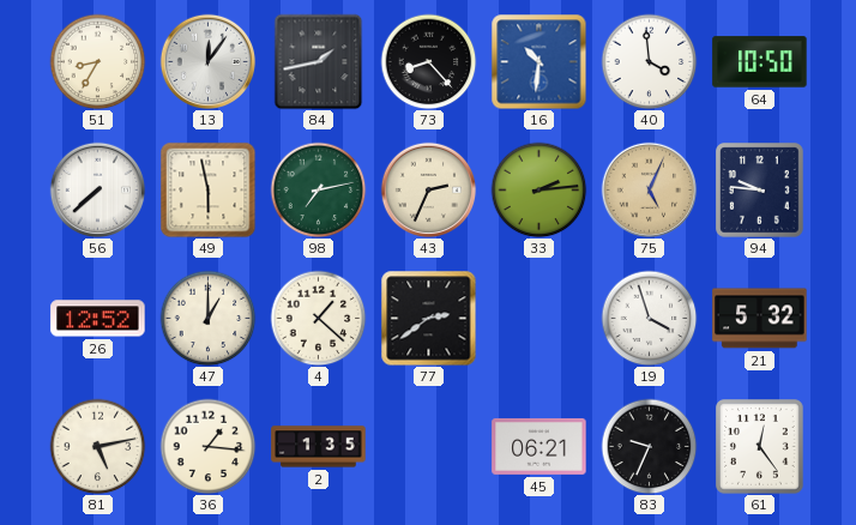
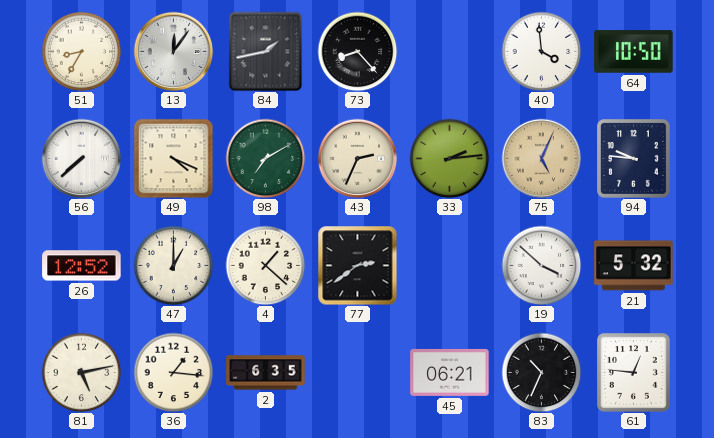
16: 10:31 -> none (538, 61)
49: 5:58 -> 4:19 (173, 158)
98: 7:13 -> 7:10 (265, 158)
19: 3:57 -> 3:52 (541, 265)
2: 1:35 -> 6:35 (266, 373)
83: 9:34 -> 10:34 (541, 372)
61: 12:24 -> 12:46 (634, 373)
